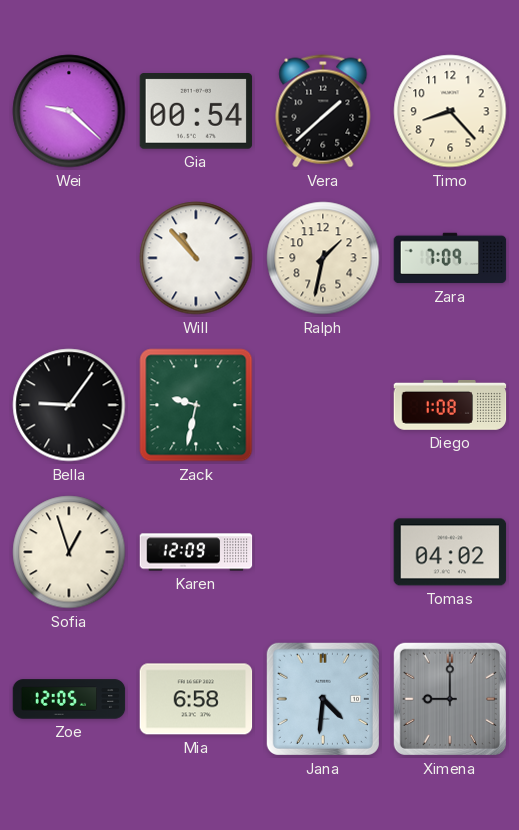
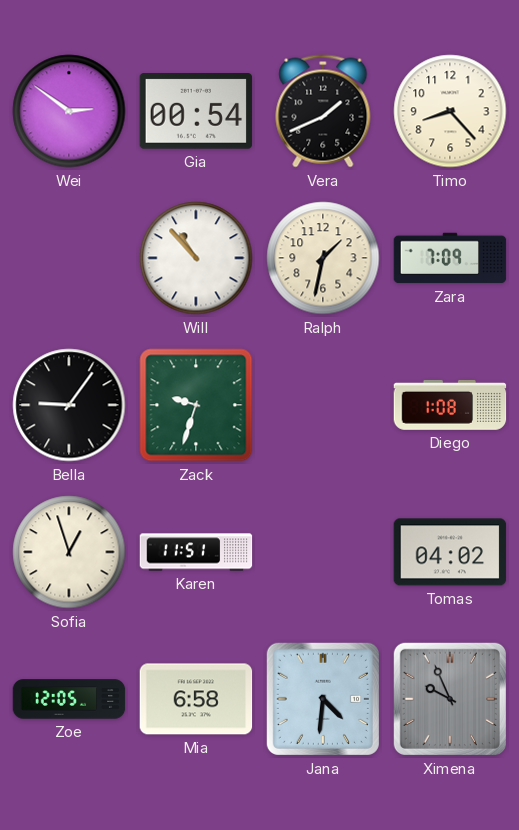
Wei: 9:22 -> 2:51 (69, 111)
Vera: 1:38 -> 1:41 (323, 111)
Zack: 9:32 -> 9:33 (196, 405)
Karen: 12:09 -> 11:51 (196, 552)
Ximena: 9:00 -> 9:56 (450, 699)
